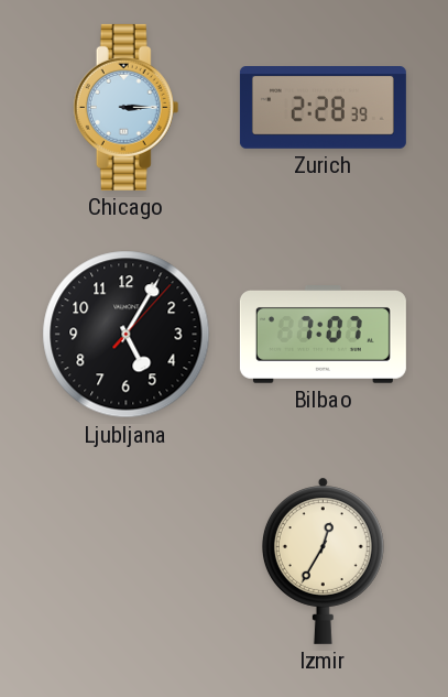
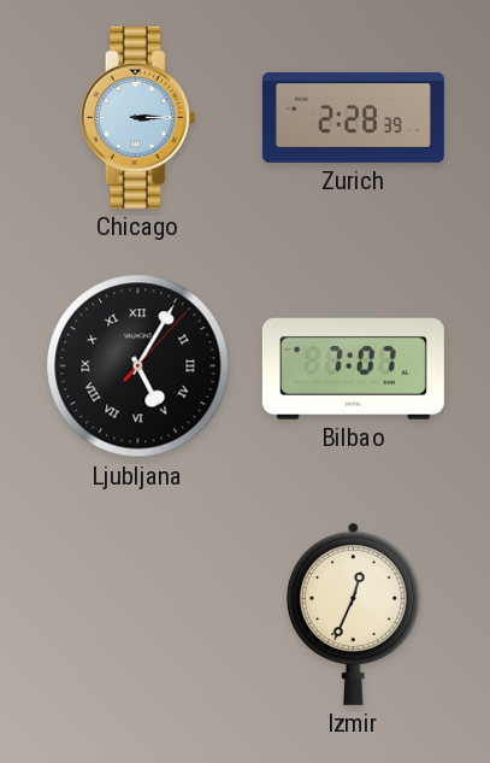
Ljubljana numerals: Arabic -> Roman (138, 366)
Izmir: 12:35 -> 12:34 (353, 614)
